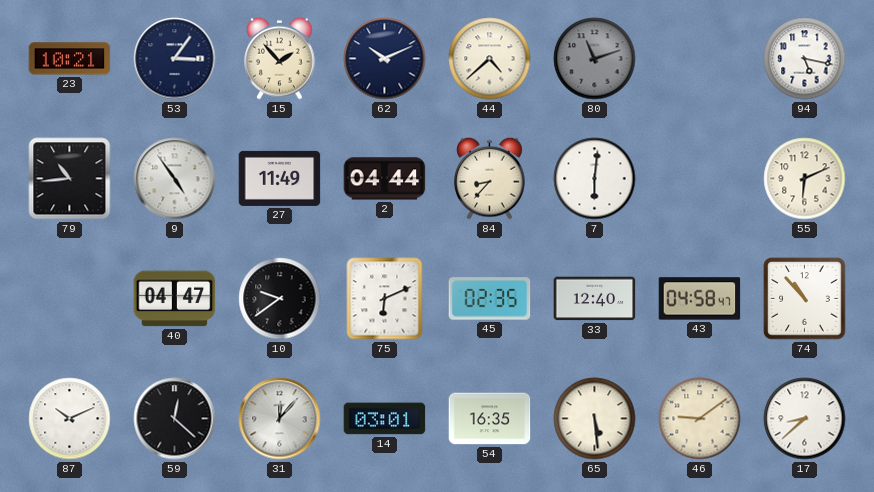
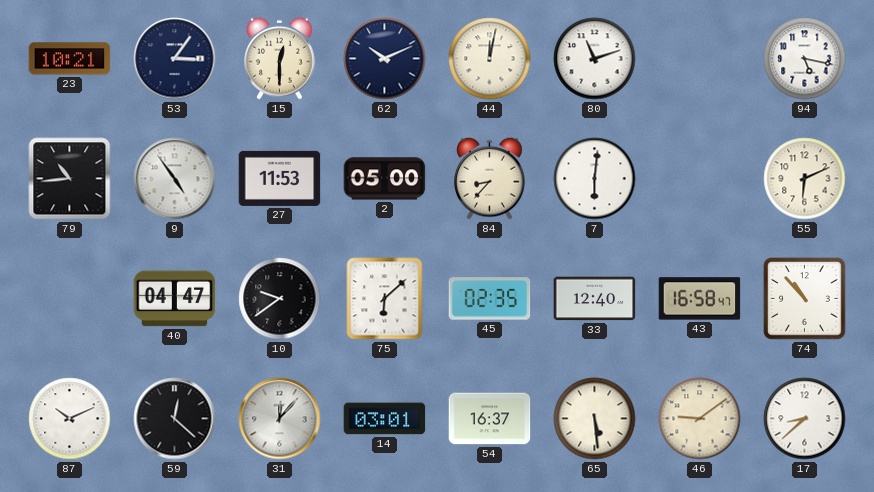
15: 1:53 -> 12:30 (280, 58)
44: 4:38 -> 12:02 (490, 59)
80 dial: grey -> white (595, 59)
27: 11:49 -> 11:53 (280, 178)
2: 04:44 -> 05:00 (385, 179)
75: 6:11 -> 6:08 (385, 299)
43: 04:58 -> 16:58 (700, 299)
54: 16:35 -> 16:37 (490, 419)
